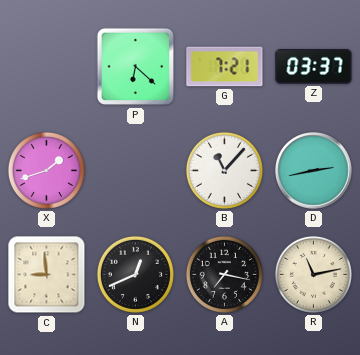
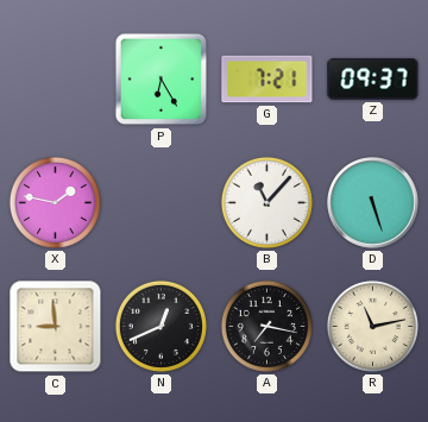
P: 6:22 -> 6:25 (162, 80)
Z: 03:37 -> 09:37 (373, 80)
X: 1:42 -> 1:47 (55, 202)
D: 2:43 -> 5:27 (373, 203)
